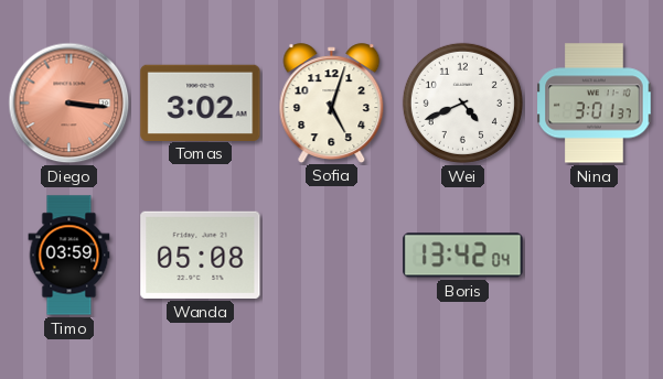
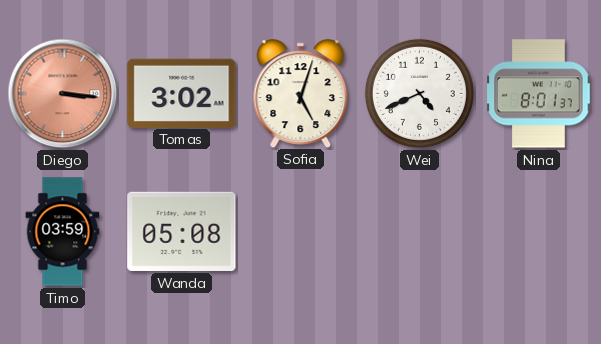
Nina: 3:01 -> 8:01 (539, 94)
Boris: 13:42 -> none (463, 256)
